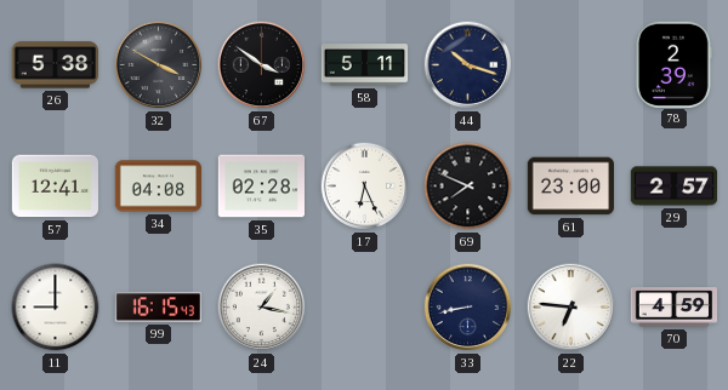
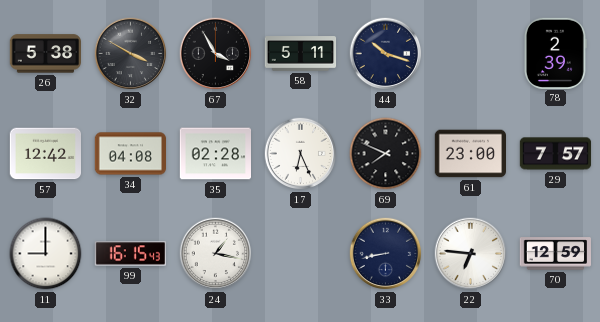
67: 3:51 -> 3:55 (216, 54)
57: 12:41 -> 12:42 (45, 154)
29: 2:57 -> 7:57 (556, 154)
70: 4:59 -> 12:59 (555, 254)
